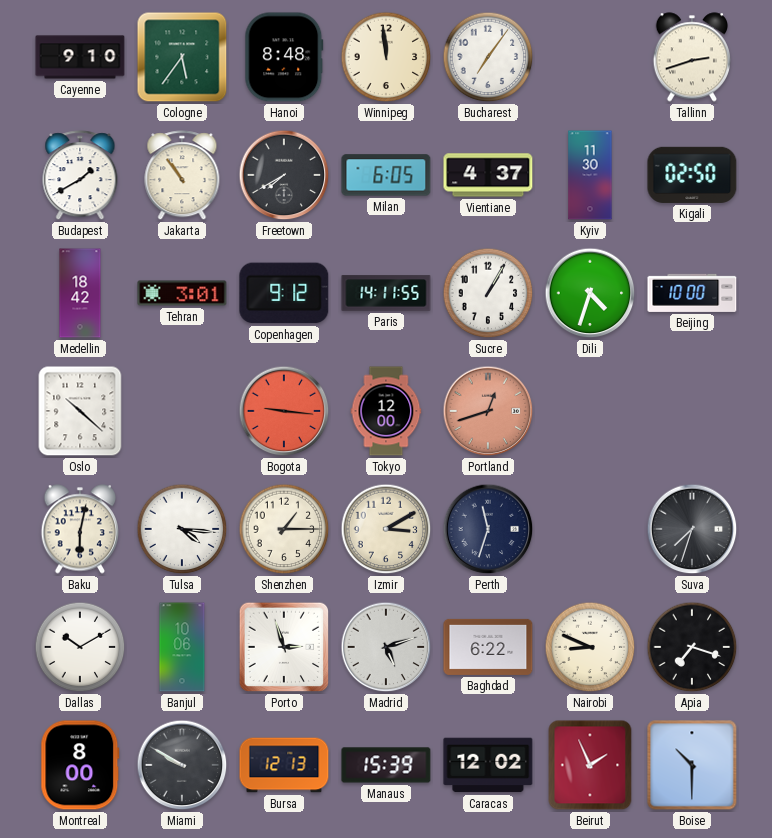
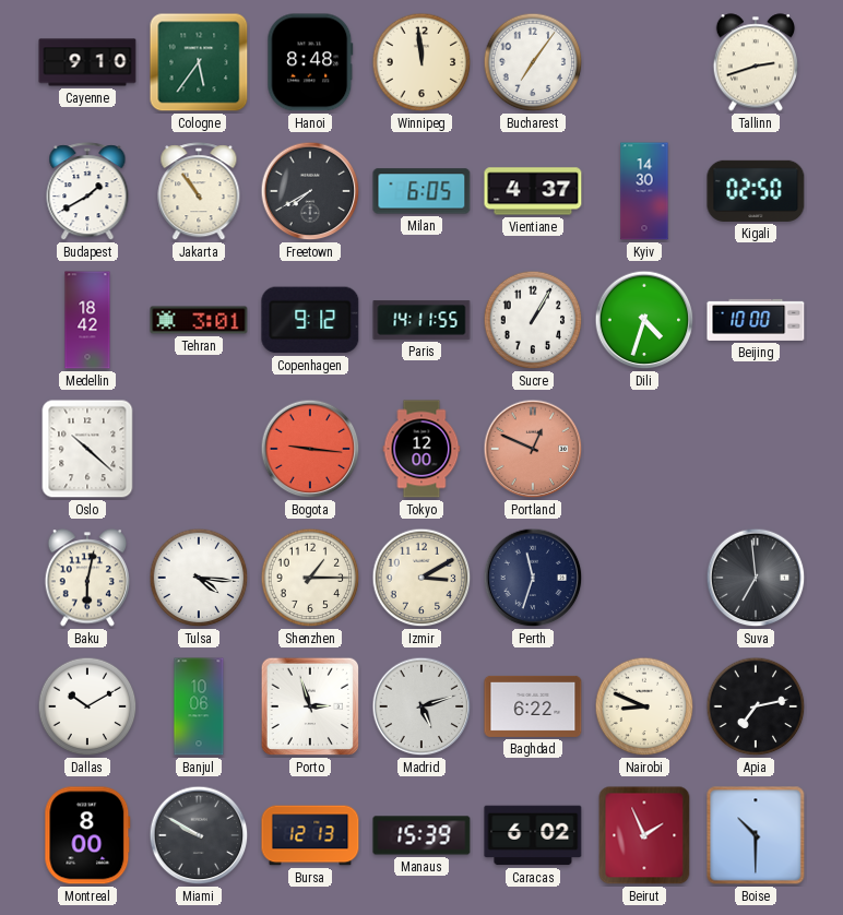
Kyiv: 11:30 -> 14:30 (644, 191)
Portland: 12:42 -> 12:49 (533, 449)
Suva: 7:33 -> 6:59 (756, 578)
Apia: 7:18 -> 7:13 (756, 706)
Caracas: 12:02 -> 6:02 (533, 835)
